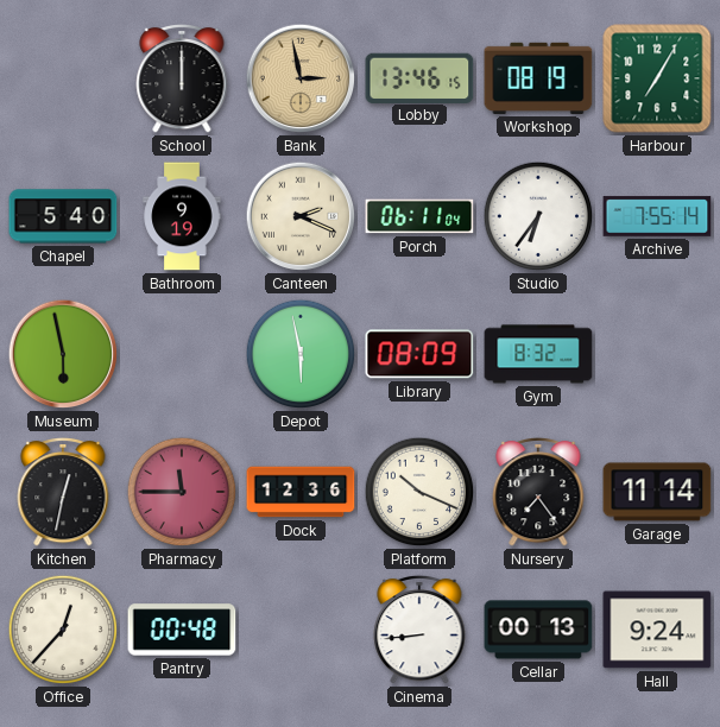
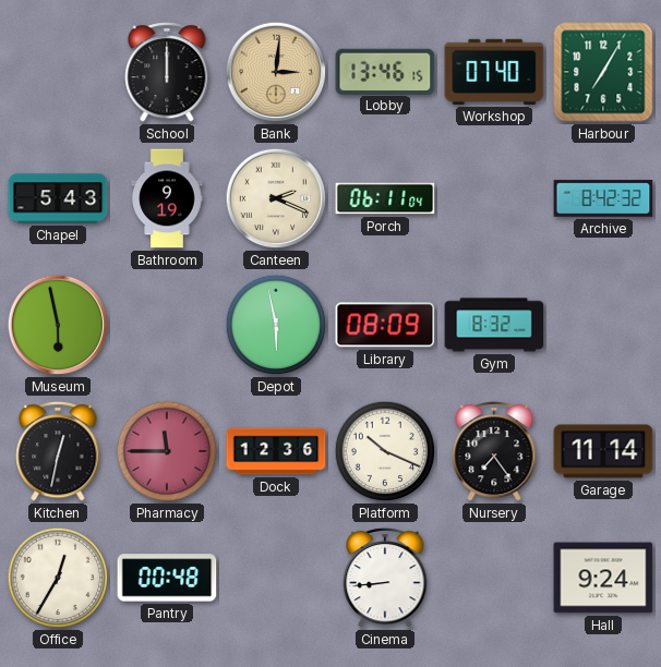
Bank: 2:58 -> 3:01 (276, 72)
Workshop: 08:19 -> 07:40 (494, 72)
Chapel: 5:40 -> 5:43 (58, 198)
Studio: 6:36 -> none (538, 216)
Archive: 7:55 -> 8:42 (603, 198)
Office: 12:37 -> 12:35 (58, 578)
Cellar: 00:13 -> none (538, 630)
